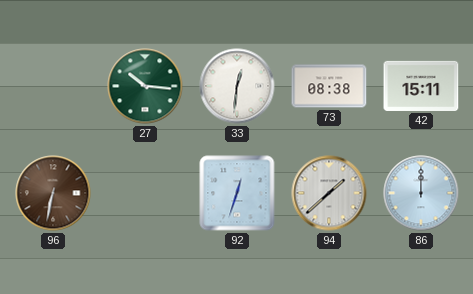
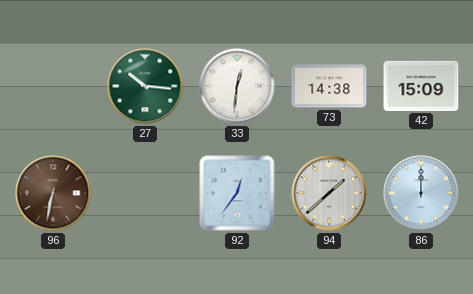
73: 08:38 -> 14:38 (329, 86)
42: 15:11 -> 15:09 (421, 86)
92: 12:33 -> 12:36 (237, 193)
